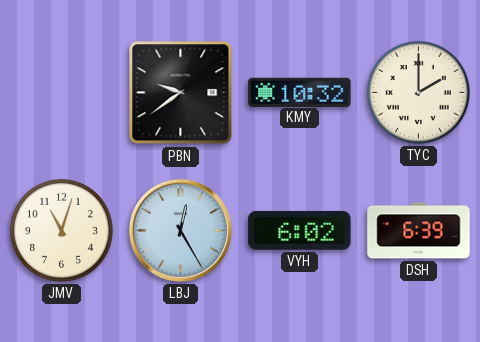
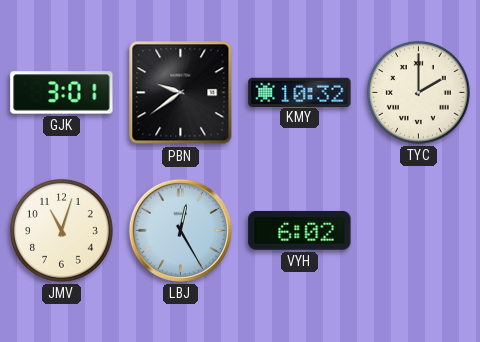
GJK: none -> 3:01 (62, 93)
DSH: 6:39 -> none (419, 231)
